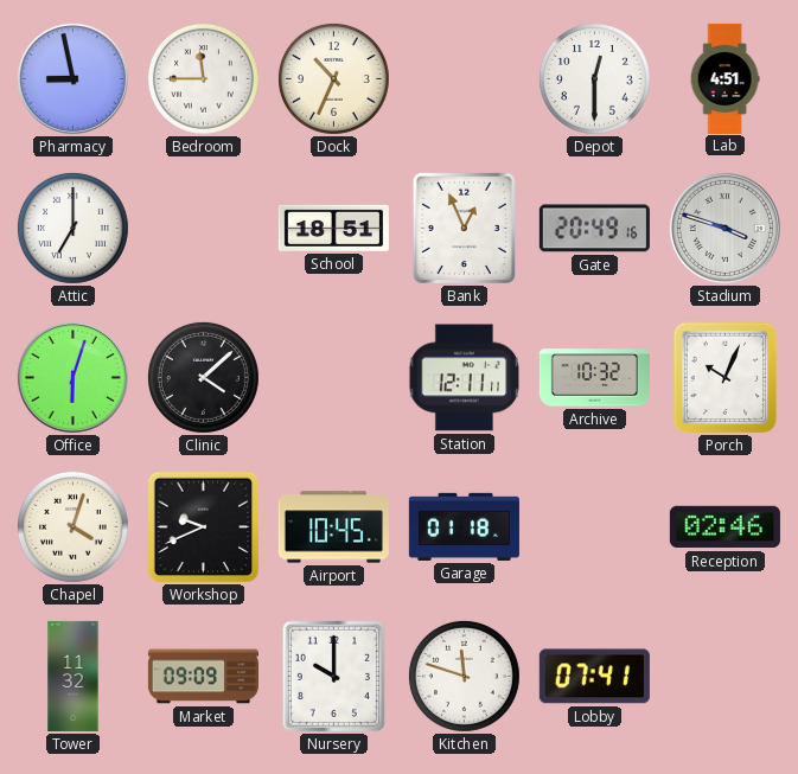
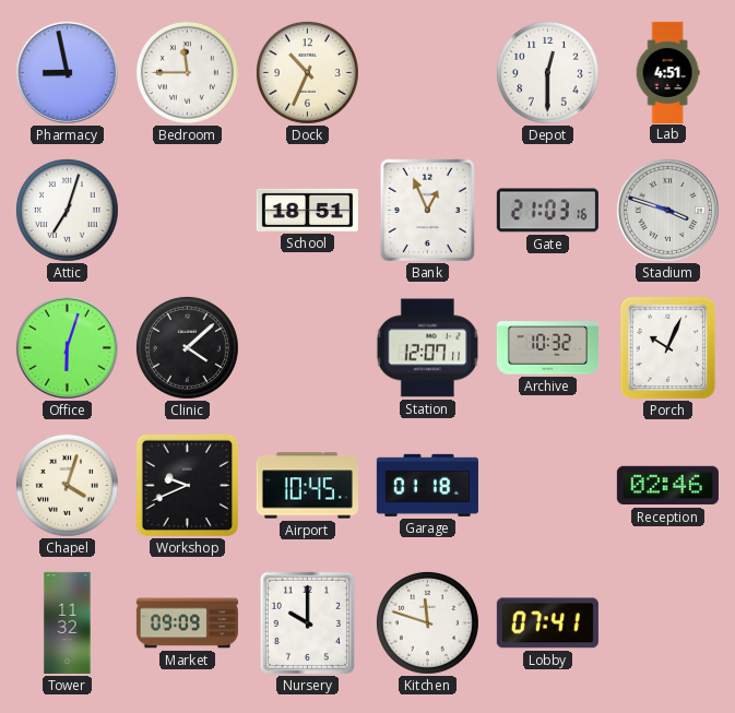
Attic: 7:00 -> 7:03 (67, 210)
Gate: 20:49 -> 21:03 (547, 211)
Station: 12:11 -> 12:07 (427, 348)
